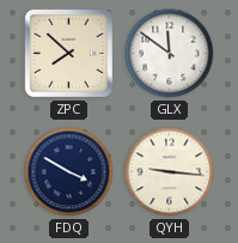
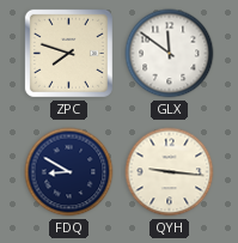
ZPC: 7:52 -> 7:48 (68, 53)
FDQ: 3:50 -> 8:50 (69, 172)
